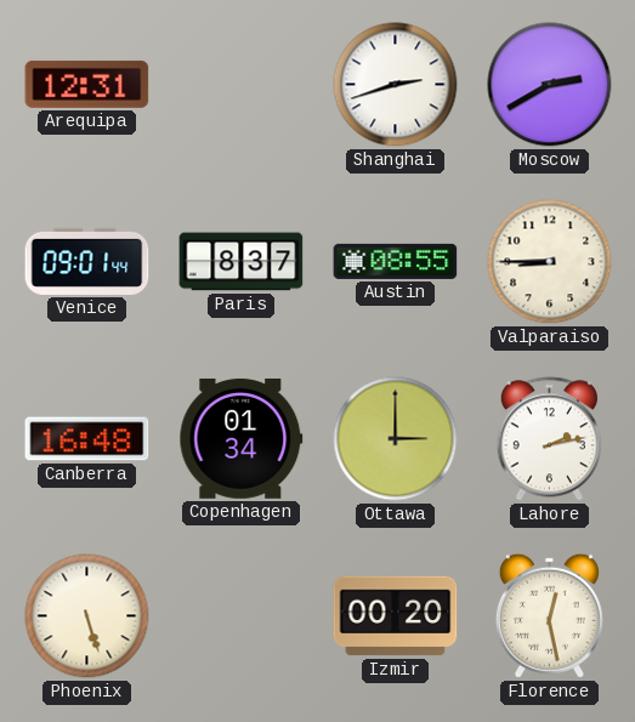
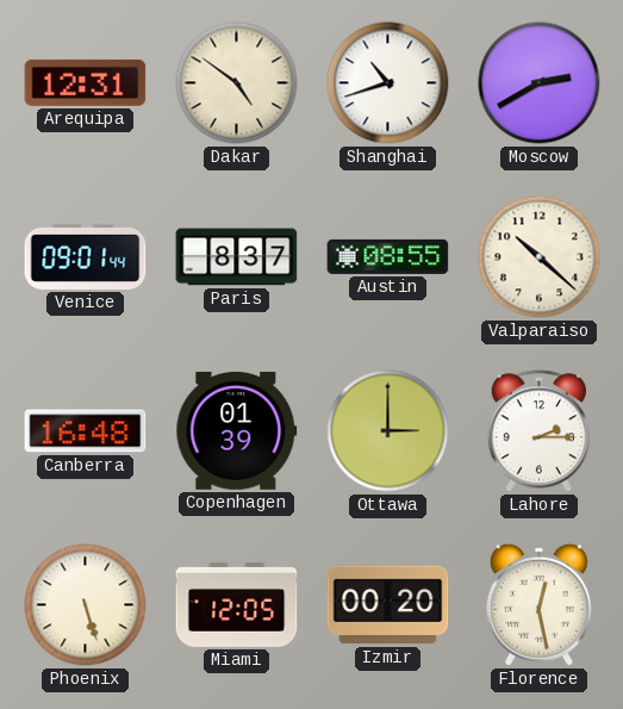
Dakar: none -> 4:51 (237, 83)
Shanghai: 2:42 -> 10:42 (388, 83)
Valparaiso: 8:45 -> 10:22 (540, 257)
Copenhagen: 01:34 -> 01:39 (237, 430)
Lahore: 2:13 -> 2:15 (538, 431)
Miami: none -> 12:05 (237, 604)
